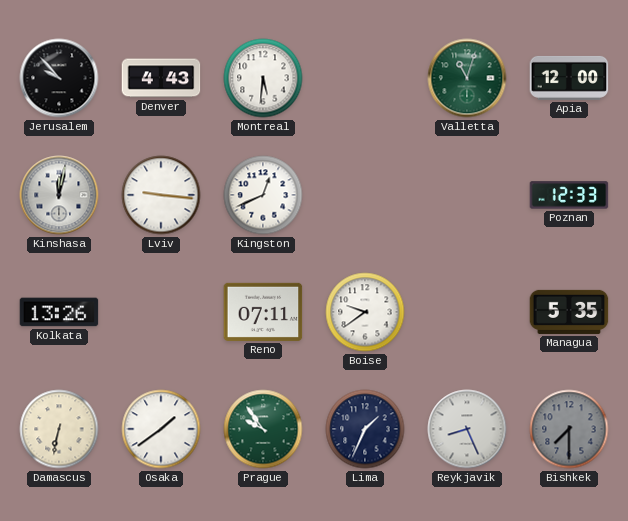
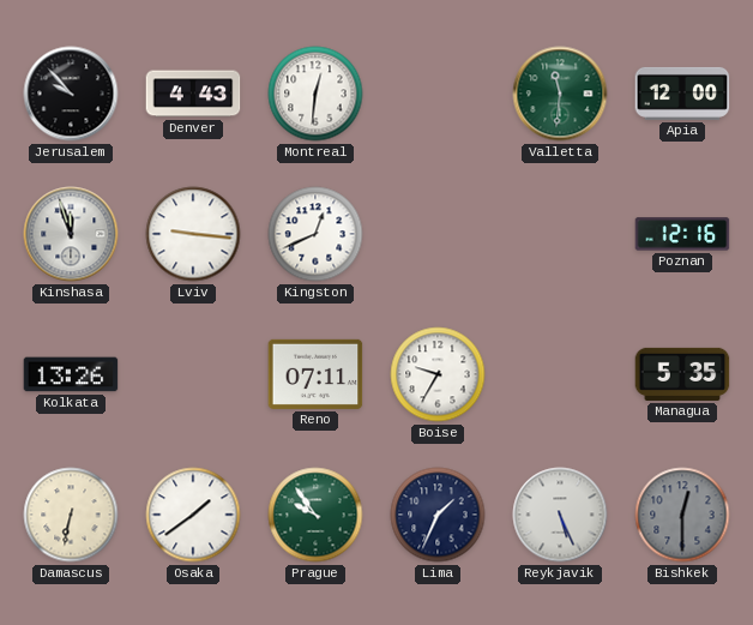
Montreal: 5:31 -> 12:31 (315, 94)
Valletta: 11:03 -> 11:31 (560, 94)
Kinshasa: 12:02 -> 11:57 (71, 234)
Poznan: 12:33 -> 12:16 (682, 234)
Boise: 9:39 -> 9:35 (438, 374)
Reykjavik: 8:26 -> 5:26 (560, 515)
Bishkek: 7:30 -> 12:30 (682, 515)
